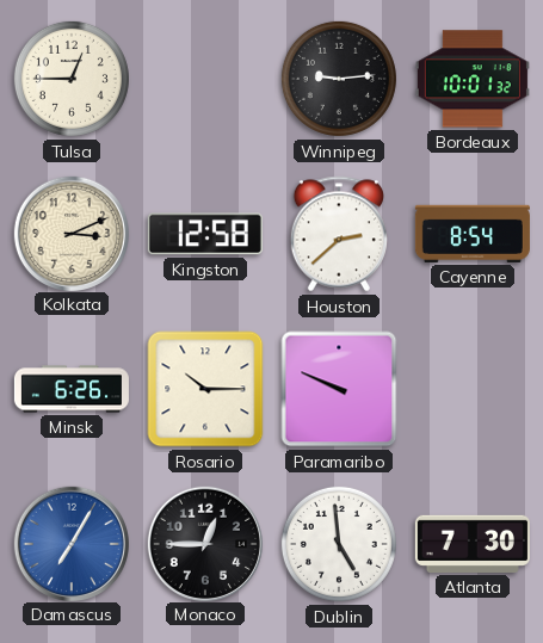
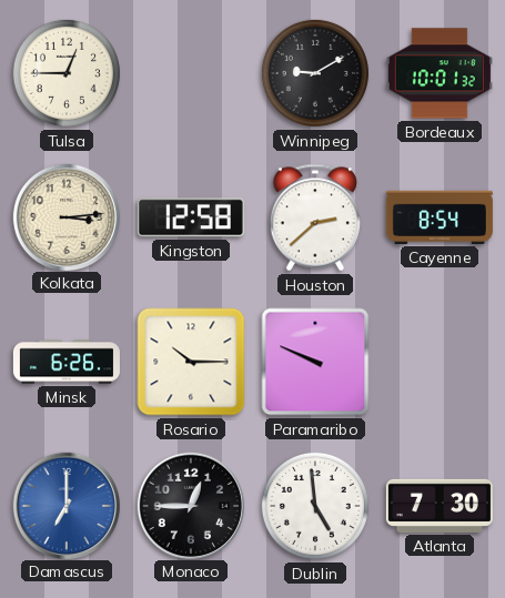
Winnipeg: 9:14 -> 9:10 (315, 73)
Kolkata: 3:11 -> 3:14 (65, 216)
Damascus: 7:05 -> 7:00 (65, 505)
